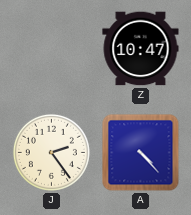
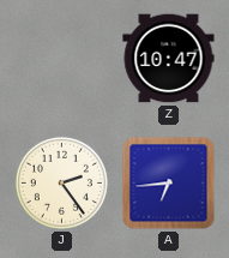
A: 4:23 -> 6:44 (169, 184)
